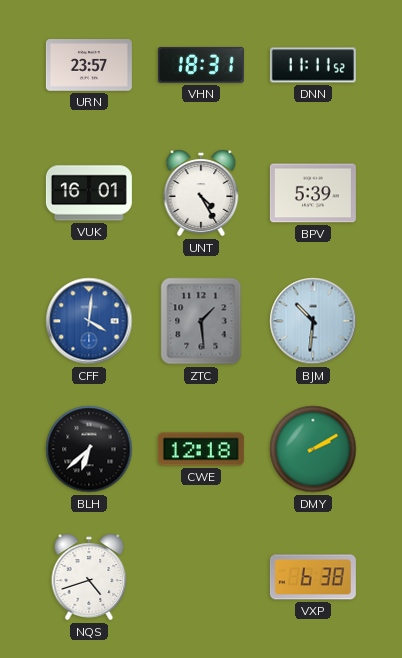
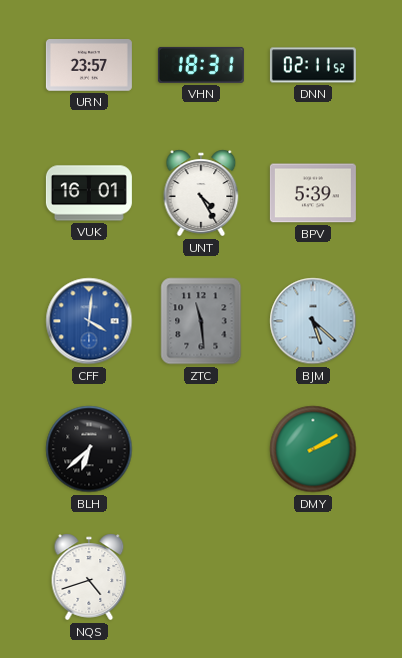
DNN: 11:11 -> 02:11 (313, 65)
ZTC: 1:29 -> 11:29 (201, 321)
BJM: 10:31 -> 5:22 (313, 321)
CWE: 12:18 -> none (201, 449)
VXP: 6:38 -> none (313, 577)
